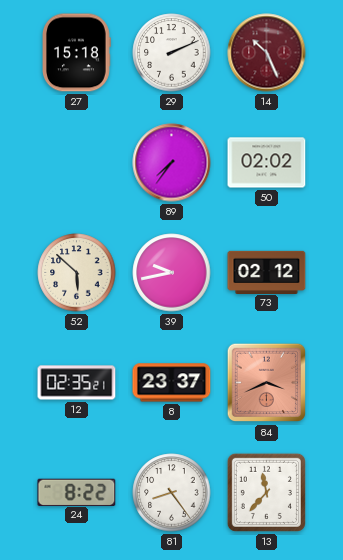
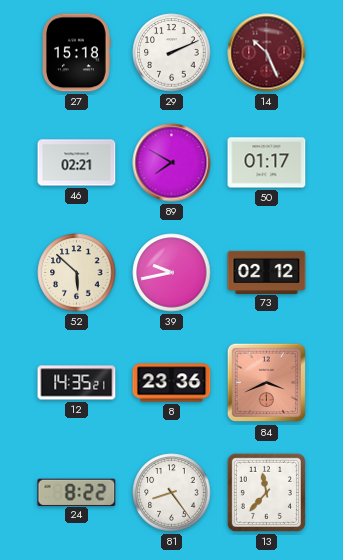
46: none -> 02:21 (77, 163)
89: 7:36 -> 7:50 (172, 163)
50: 02:02 -> 01:17 (267, 163)
12: 02:35 -> 14:35 (77, 383)
8: 23:37 -> 23:36 (172, 383)
